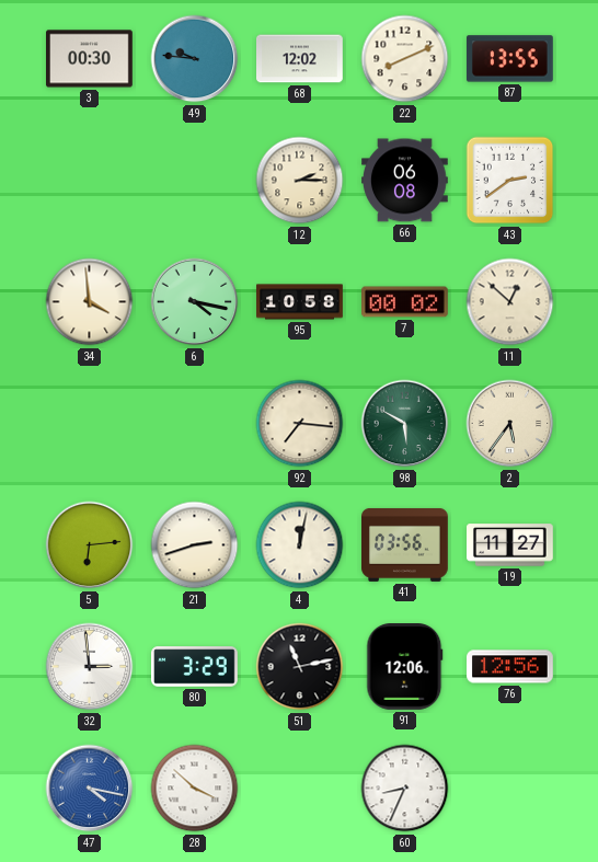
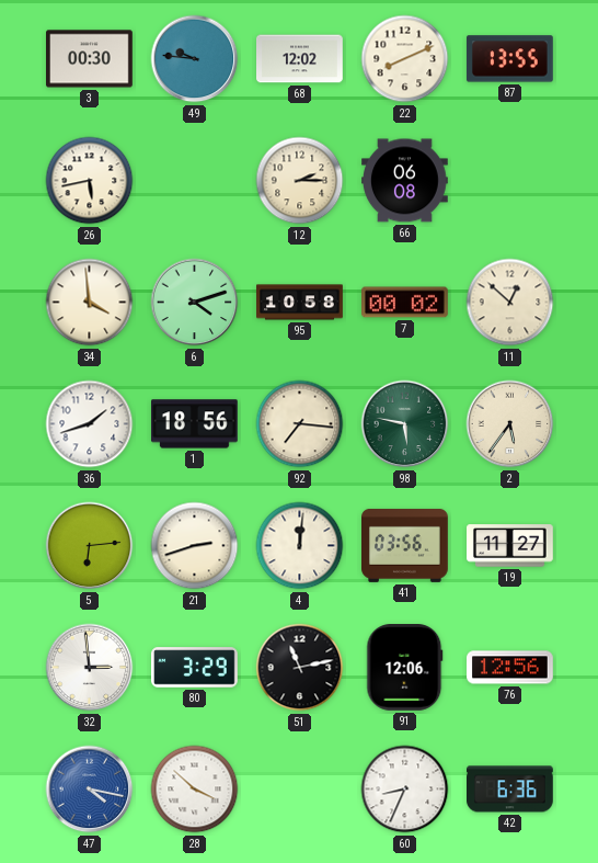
26: none -> 5:43 (90, 181)
43: 2:39 -> none (510, 181)
6: 4:17 -> 4:12 (195, 303)
36: none -> 1:42 (90, 424)
1: none -> 18:56 (195, 424)
98: 5:50 -> 5:47 (405, 424)
4: 12:02 -> 12:01 (300, 546)
42: none -> 6:36 (510, 790)
